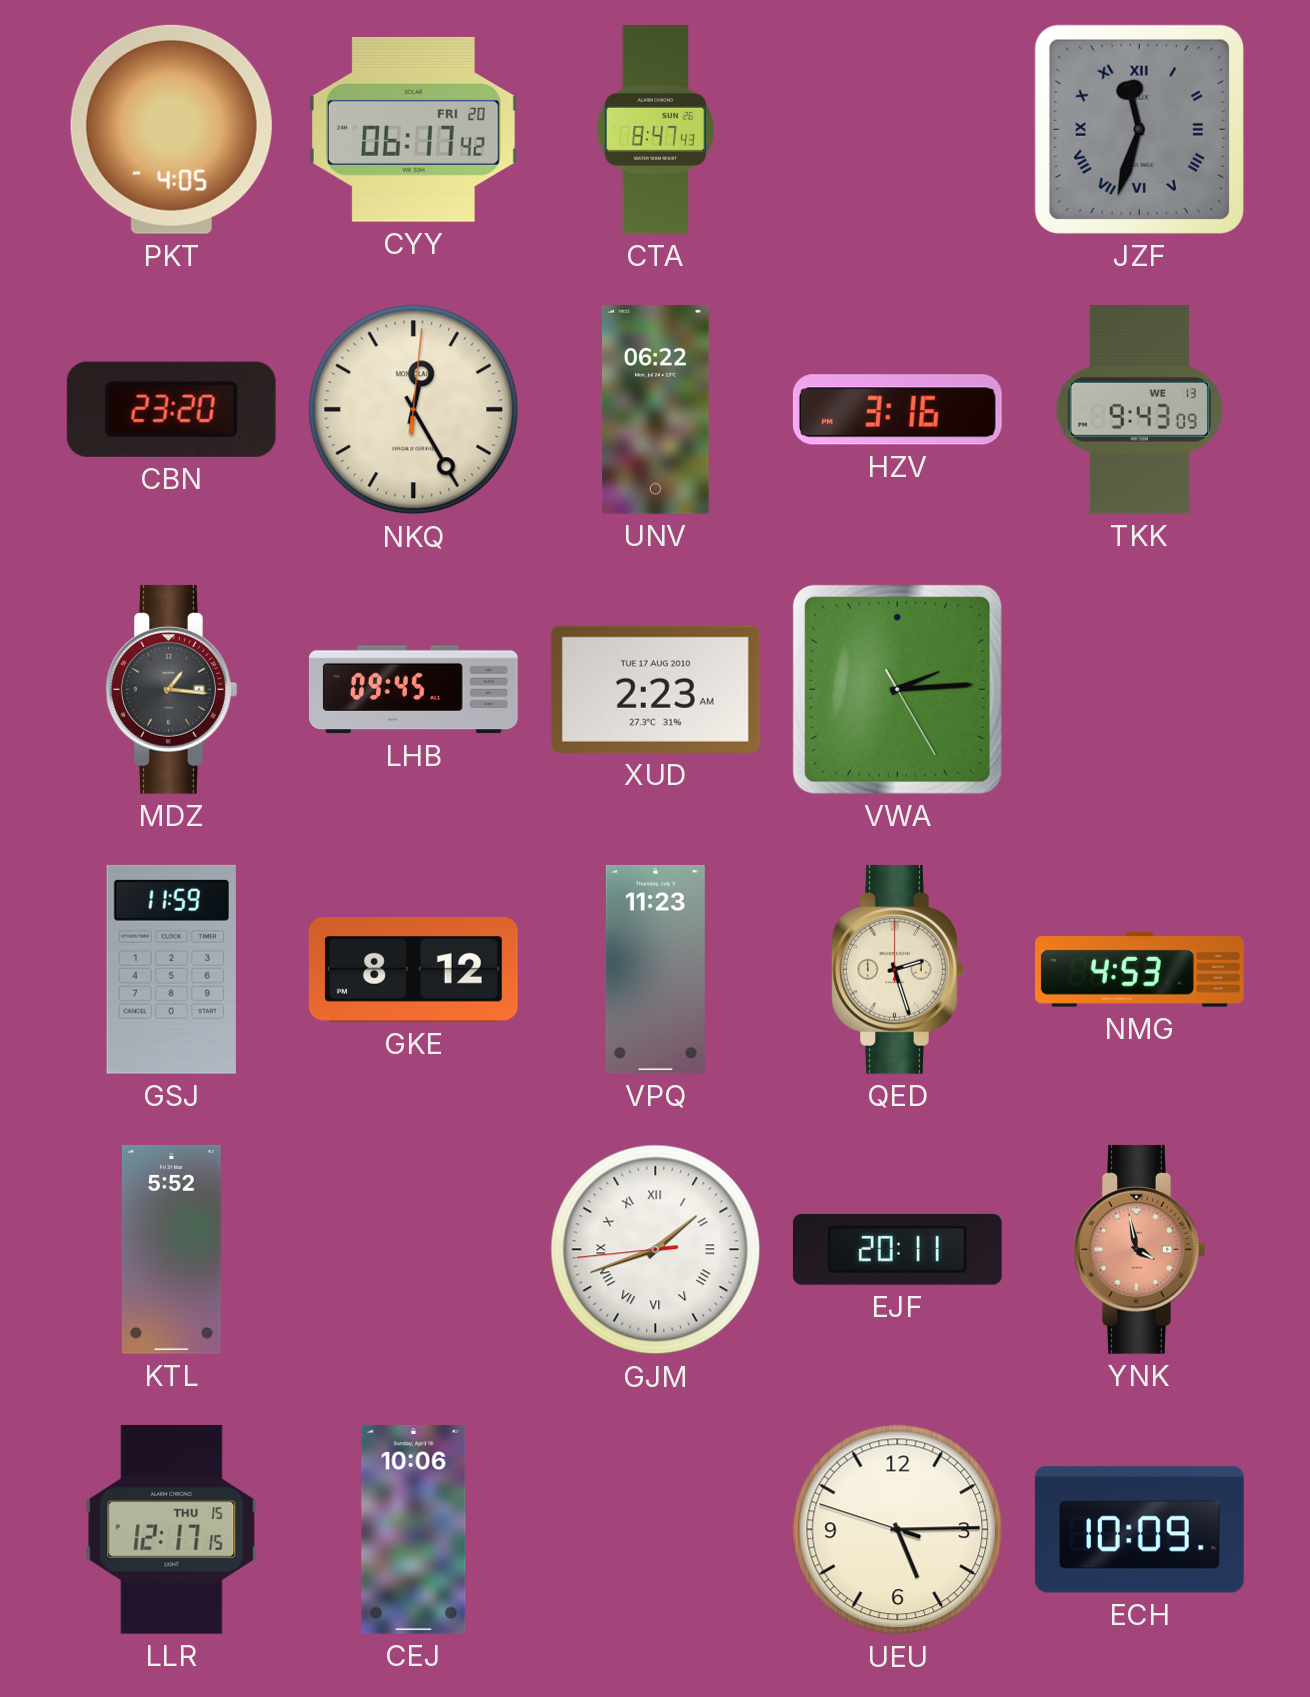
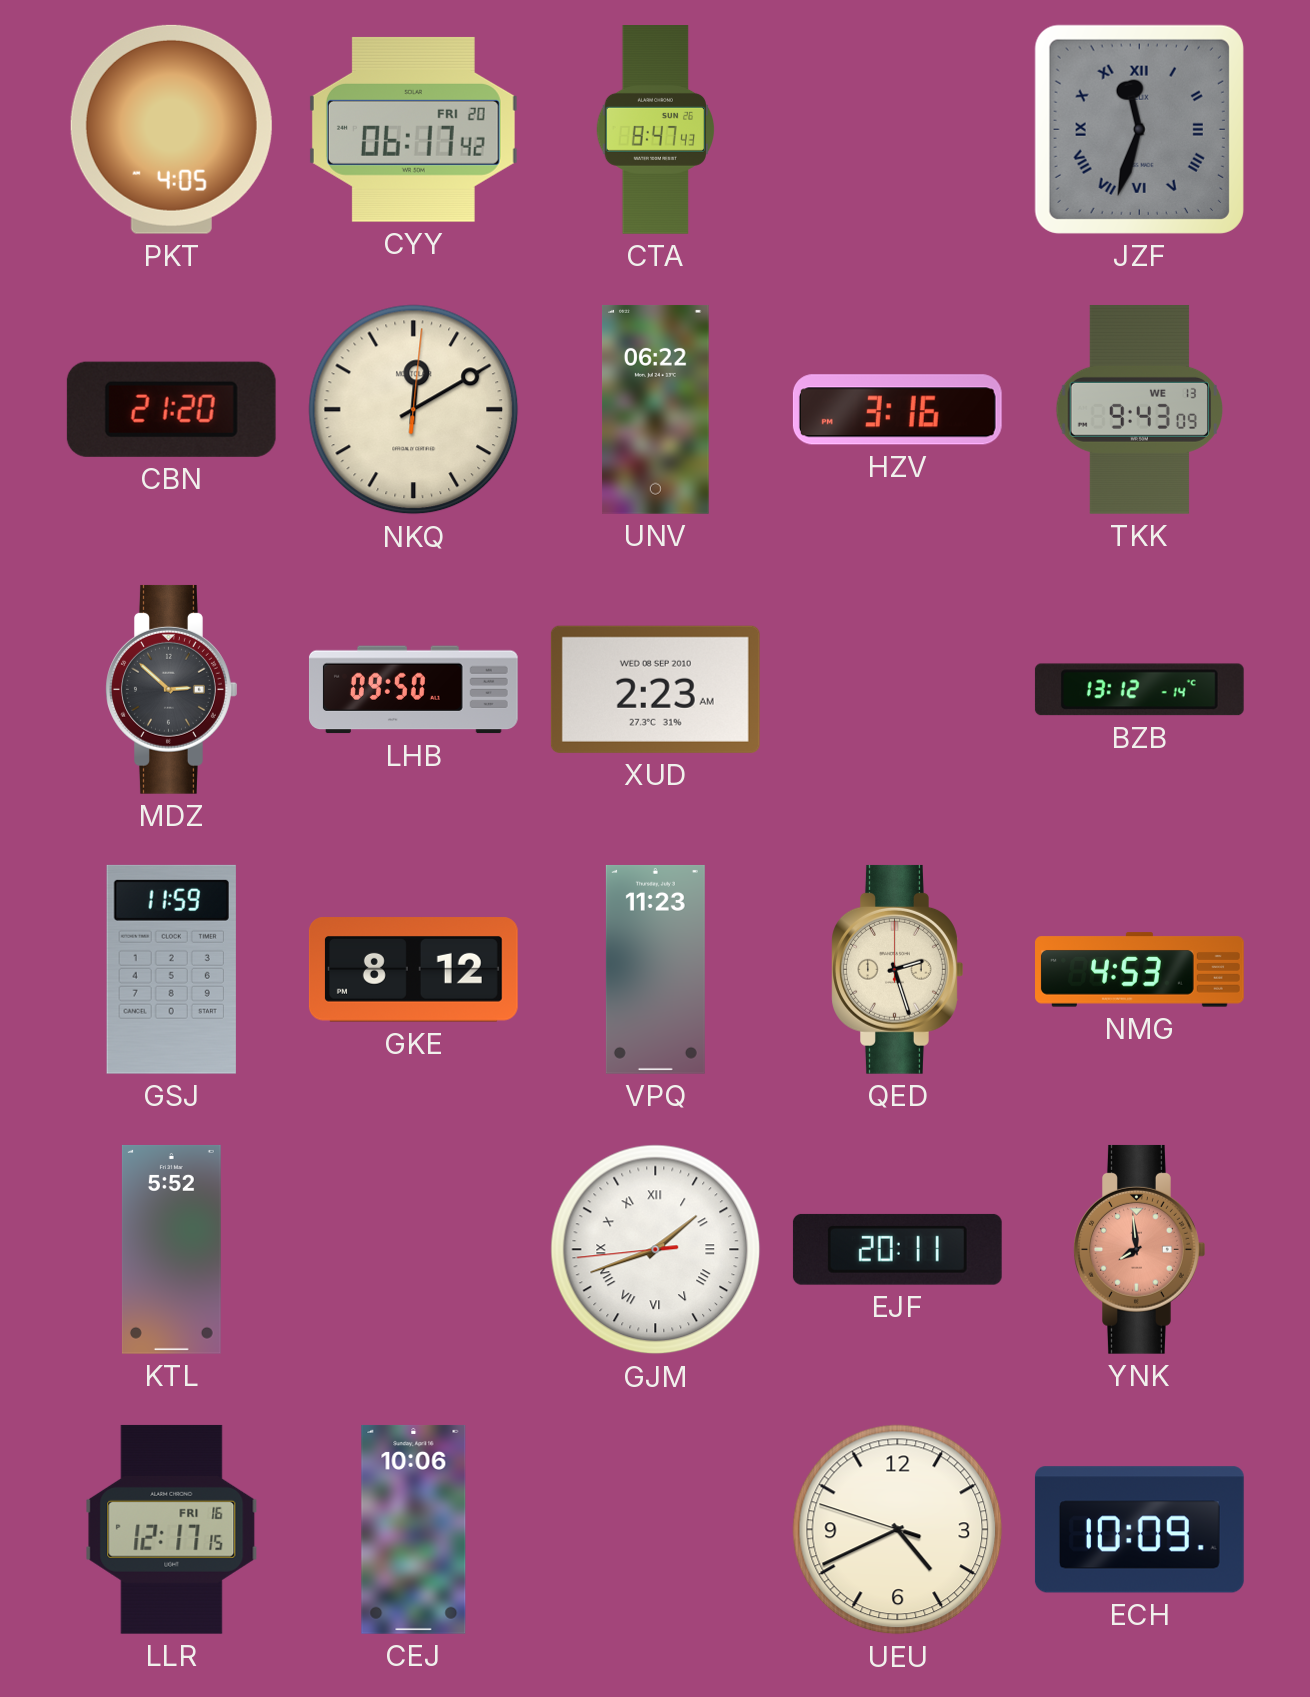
CBN: 23:20 -> 21:20 (171, 409)
NKQ: 12:25 -> 12:10 (414, 410)
MDZ: 1:16 -> 2:52 (172, 689)
LHB: 09:45 -> 09:50 (413, 690)
XUD date: TUE 17 AUG 2010 -> WED 08 SEP 2010 (655, 689)
VWA: 2:14 -> none (897, 689)
BZB: none -> 13:12 (1139, 690)
YNK: 3:58 -> 7:59 (1140, 1249)
LLR date: THU 15 -> FRI 16 (172, 1529)
UEU: 5:14 -> 4:40 (898, 1530)
